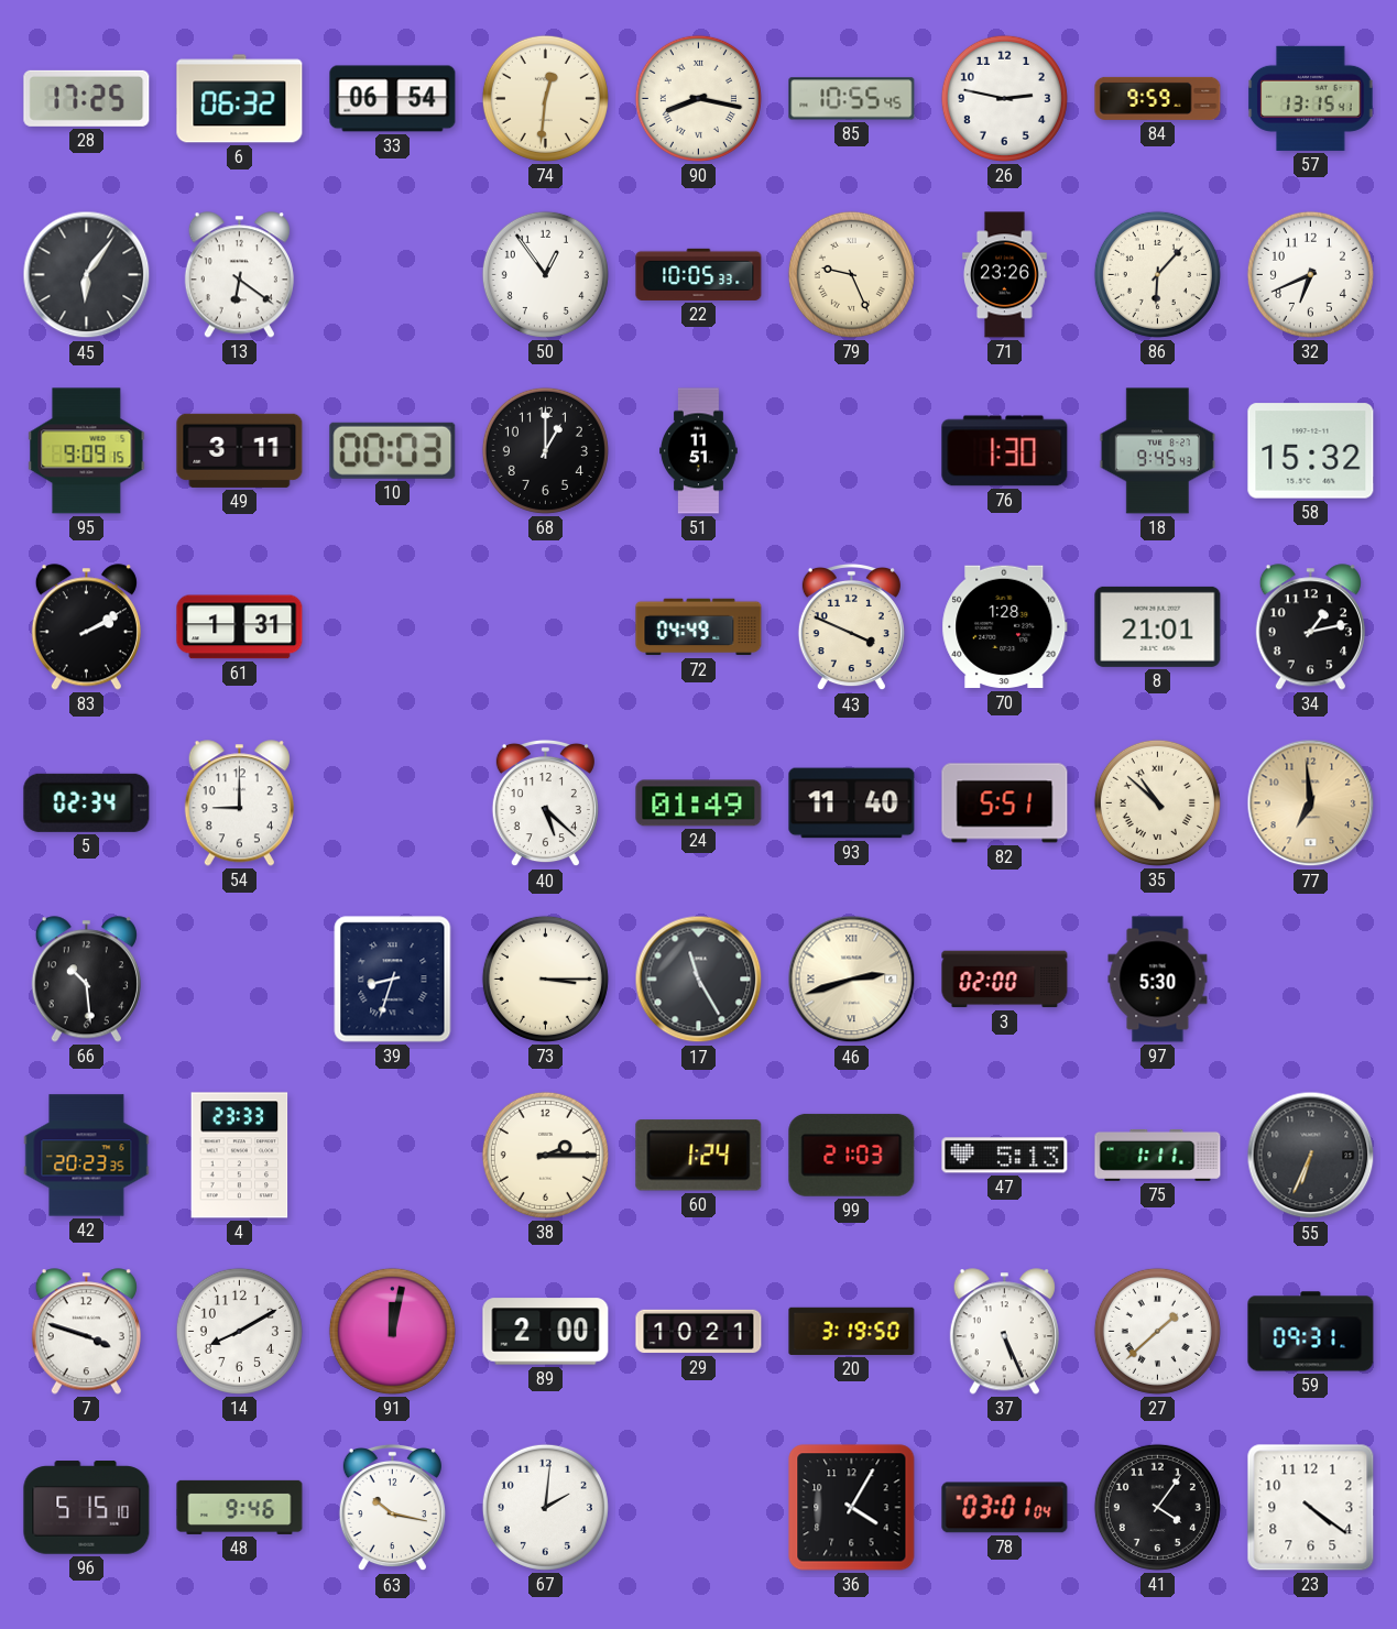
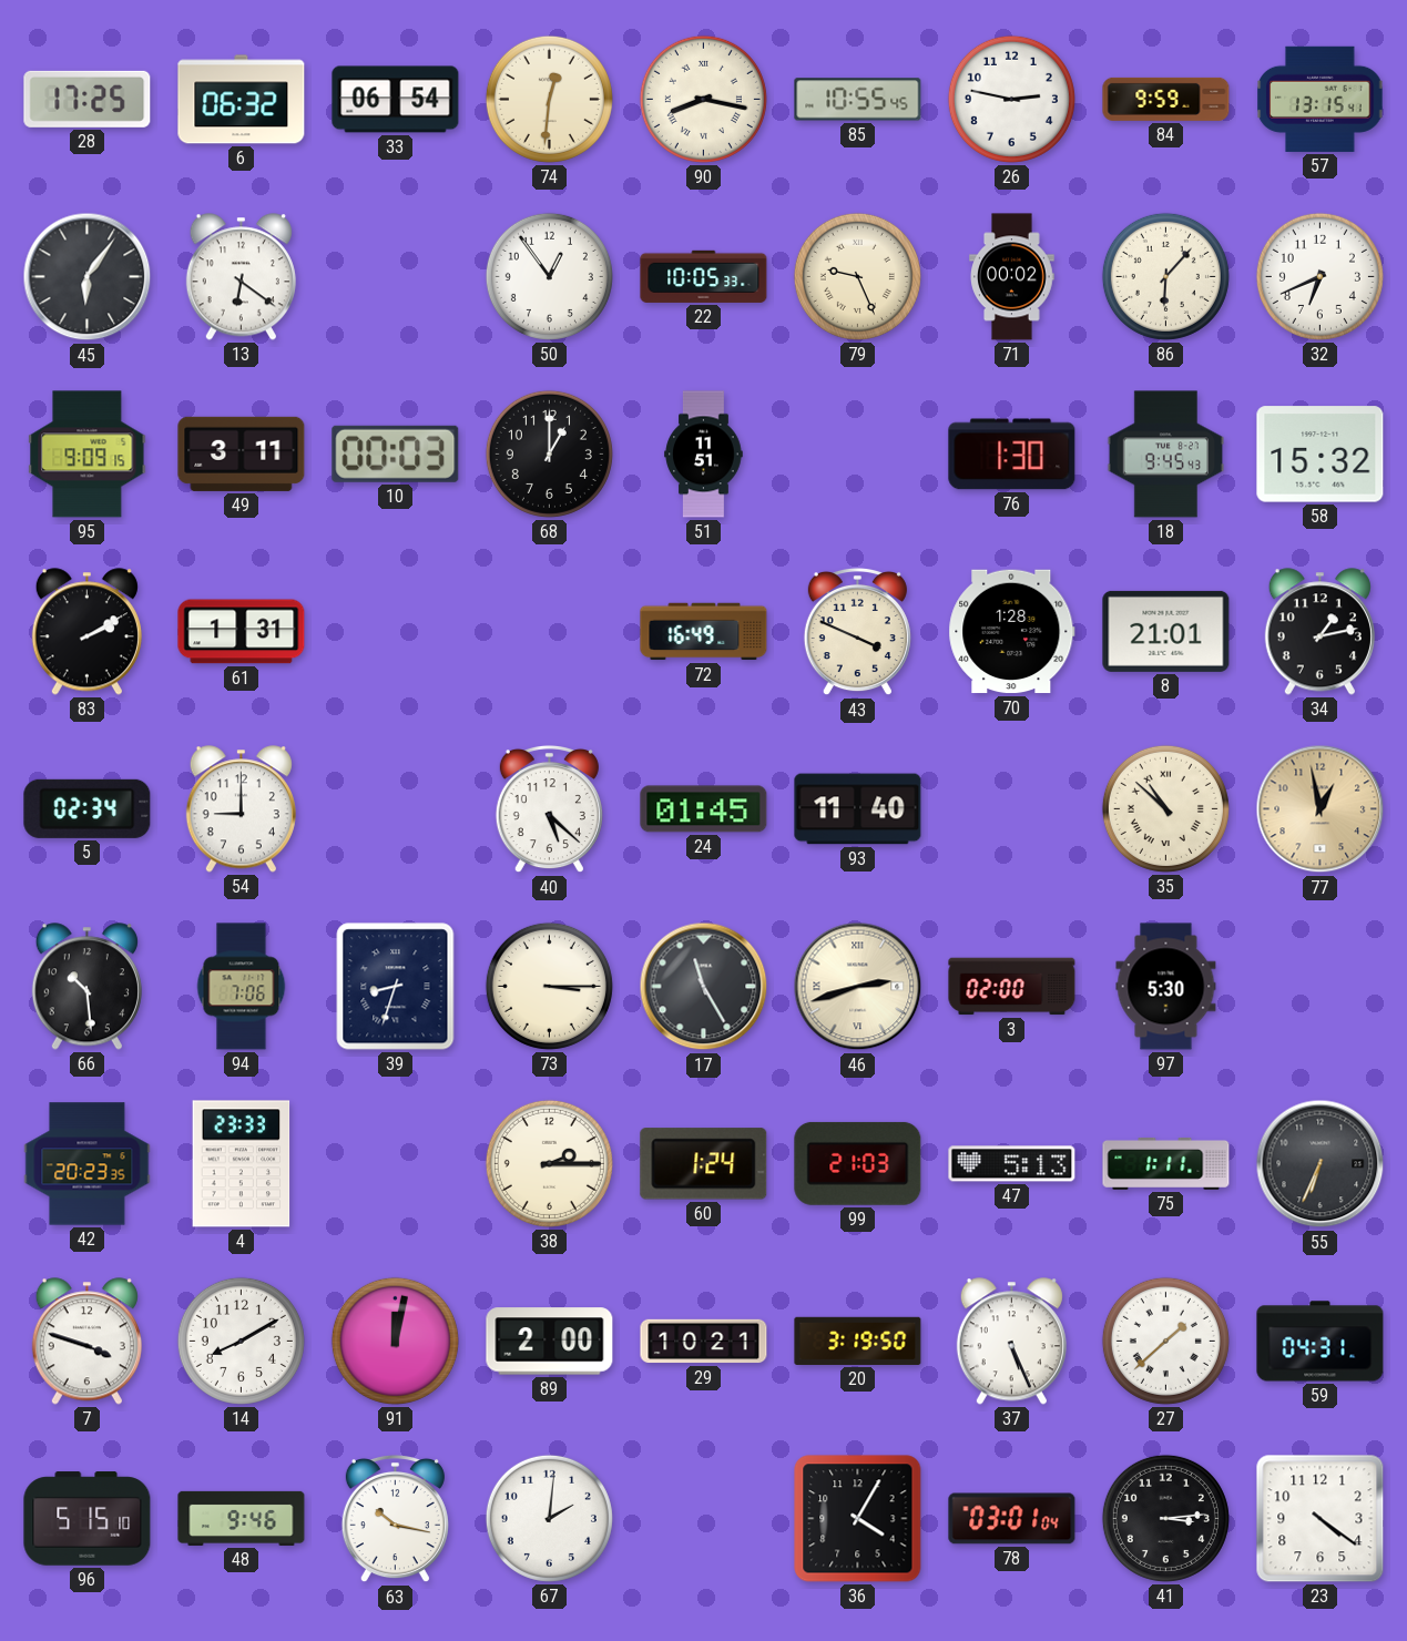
71: 23:26 -> 00:02 (1012, 277)
72: 04:49 -> 16:49 (704, 632)
24: 01:49 -> 01:45 (704, 809)
82: 5:51 -> none (1005, 803)
77: 6:59 -> 12:58 (1321, 809)
94: none -> 7:06 (242, 987)
59: 09:31 -> 04:31 (1321, 1342)
41: 4:06 -> 3:14 (1165, 1518)
